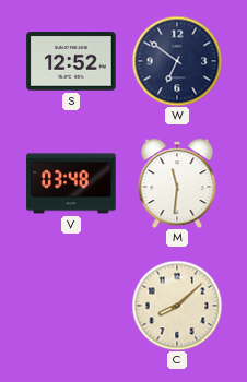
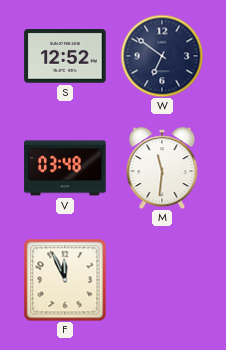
F: none -> 11:56 (65, 280)
C: 8:08 -> none (177, 306)
